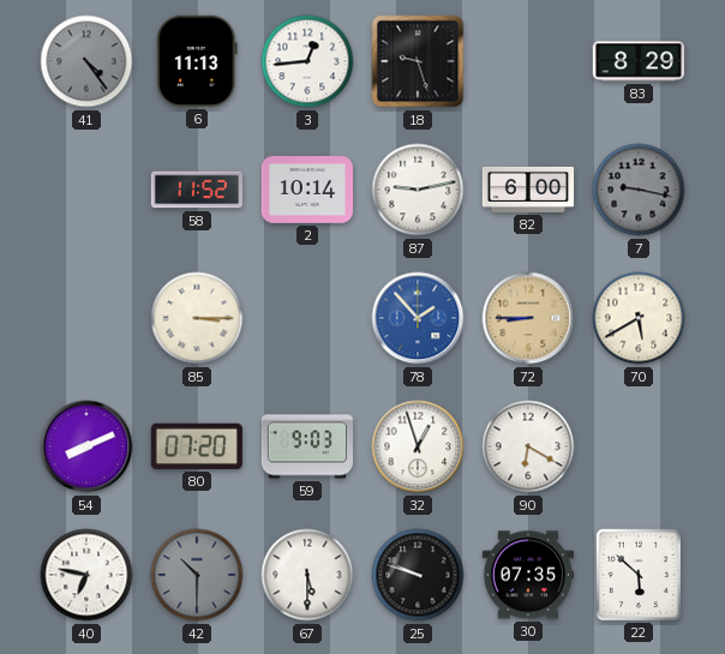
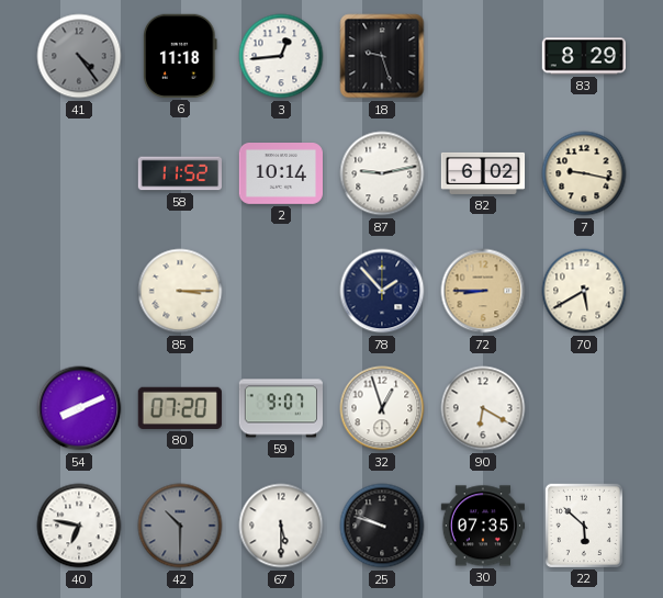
6: 11:13 -> 11:18 (181, 56)
82: 6:00 -> 6:02 (483, 173)
7 dial: grey -> cream (584, 173)
78 dial: blue -> navy (382, 291)
59: 9:03 -> 9:07 (280, 408)
